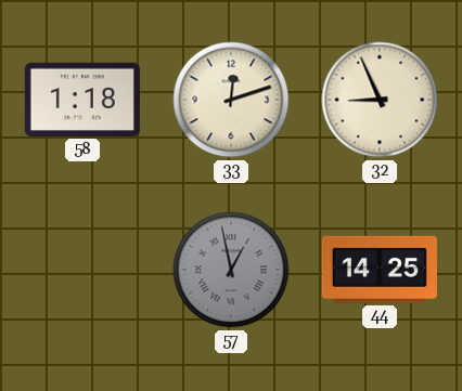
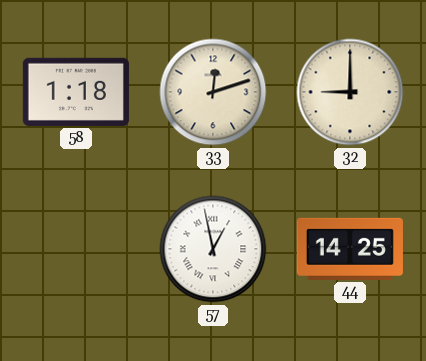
32: 8:56 -> 9:00 (350, 92)
57 dial: grey -> white (213, 249)
